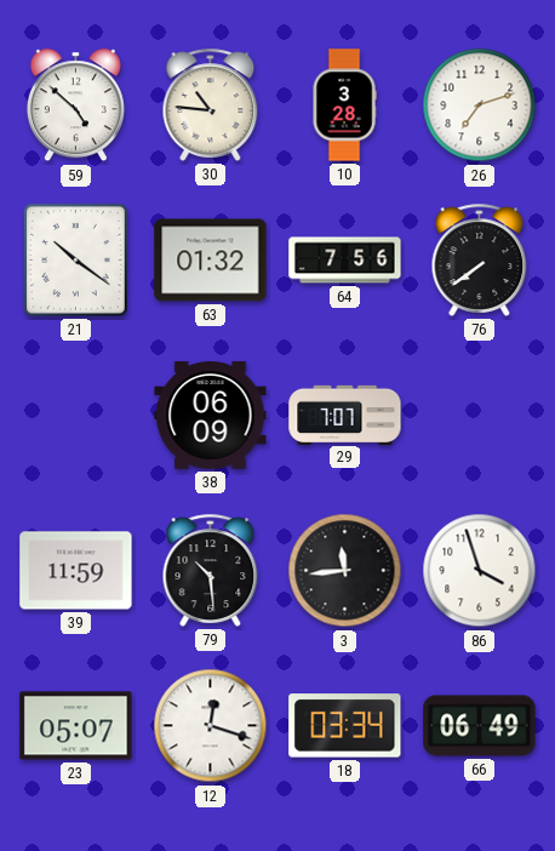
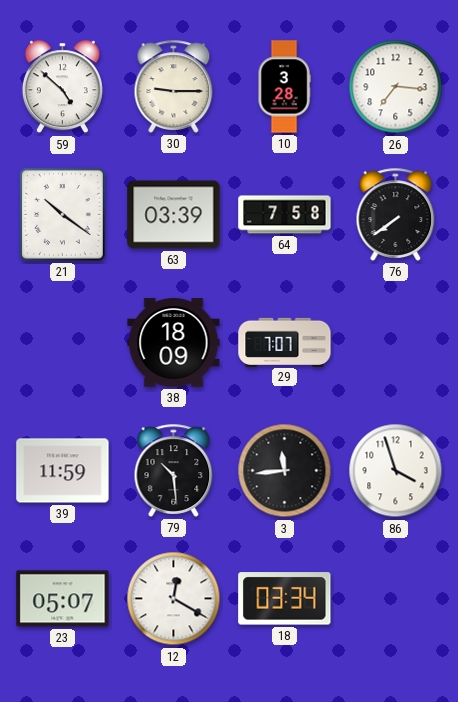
30: 10:46 -> 9:15 (174, 86)
26: 7:12 -> 7:16 (396, 87)
63: 01:32 -> 03:39 (174, 215)
64: 7:56 -> 7:58 (285, 215)
38: 06:09 -> 18:09 (174, 343)
12: 12:18 -> 12:20 (174, 599)
66: 06:49 -> none (480, 726)
